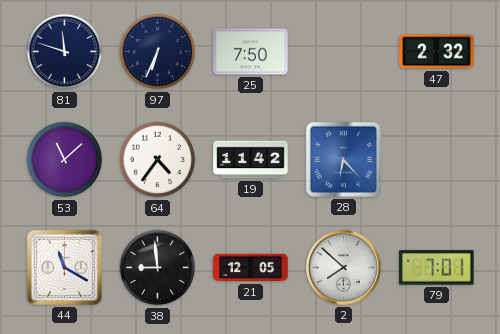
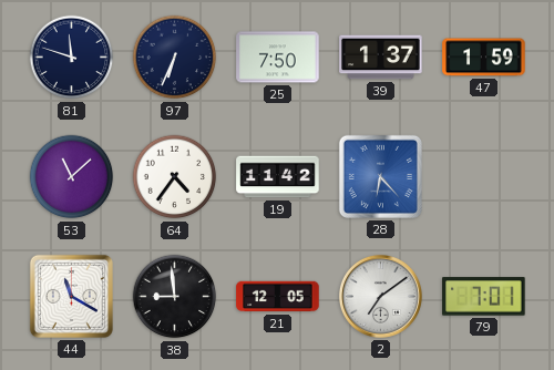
39: none -> 1:37 (381, 58)
47: 2:32 -> 1:59 (484, 58)
2: 7:52 -> 7:09 (380, 296)
